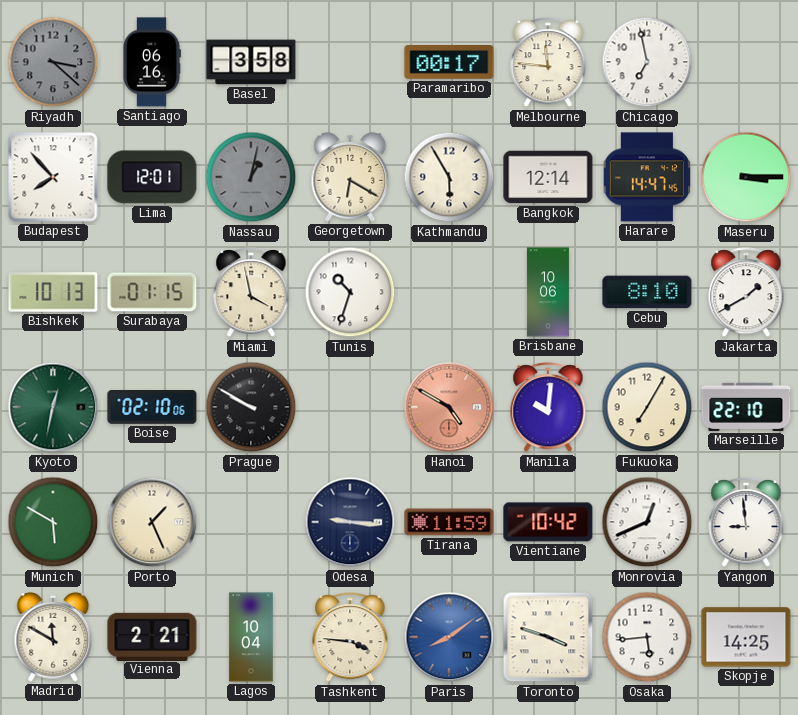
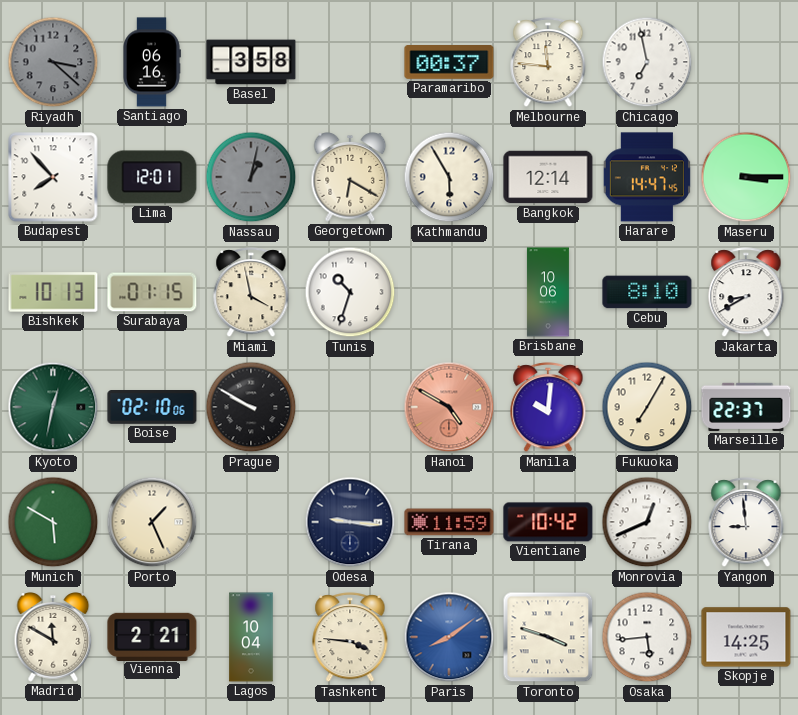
Paramaribo: 00:17 -> 00:37 (449, 63)
Jakarta: 1:40 -> 8:40 (746, 293)
Marseille: 22:10 -> 22:37 (746, 407)
